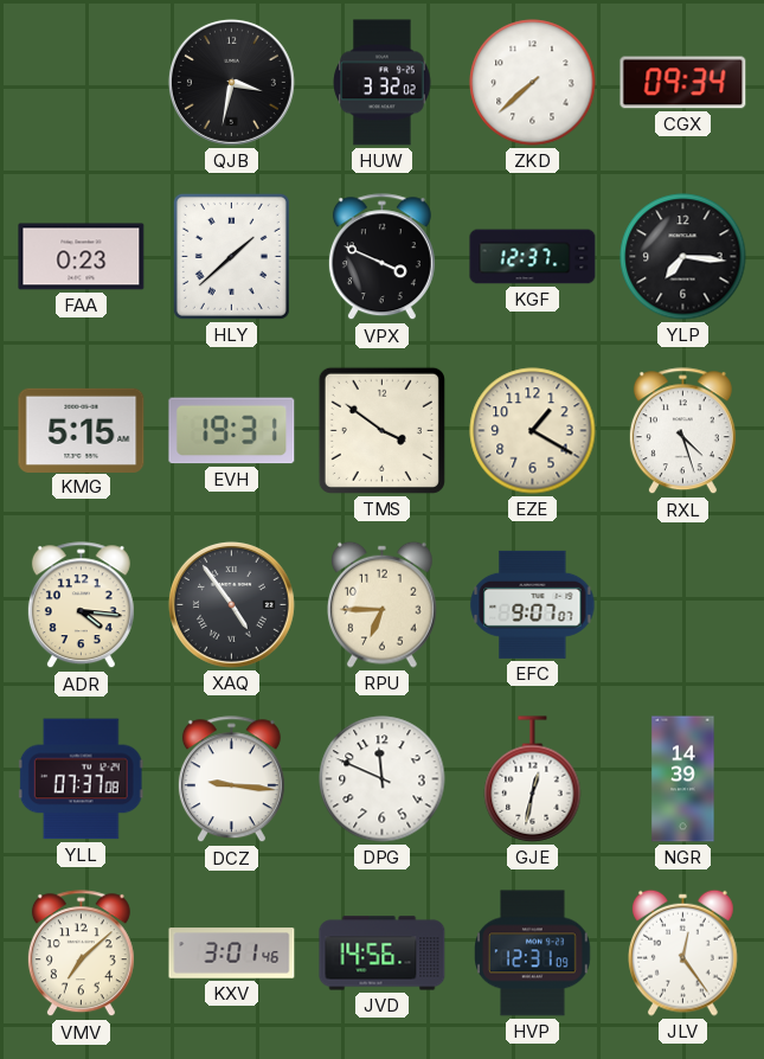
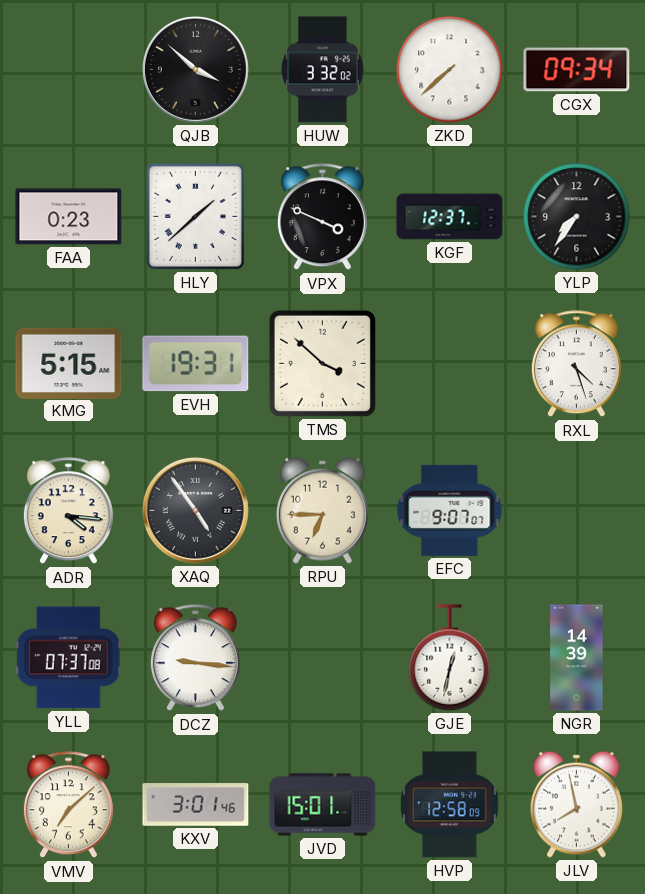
QJB: 3:32 -> 3:52 (195, 69)
YLP: 7:16 -> 7:36 (577, 217)
TMS: 3:51 -> 3:52 (322, 363)
EZE: 1:20 -> none (533, 431)
DPG: 11:49 -> none (383, 779)
JVD: 14:56 -> 15:01 (323, 805)
HVP: 12:31 -> 12:58 (450, 805)
JLV: 12:24 -> 7:58 (577, 804)
